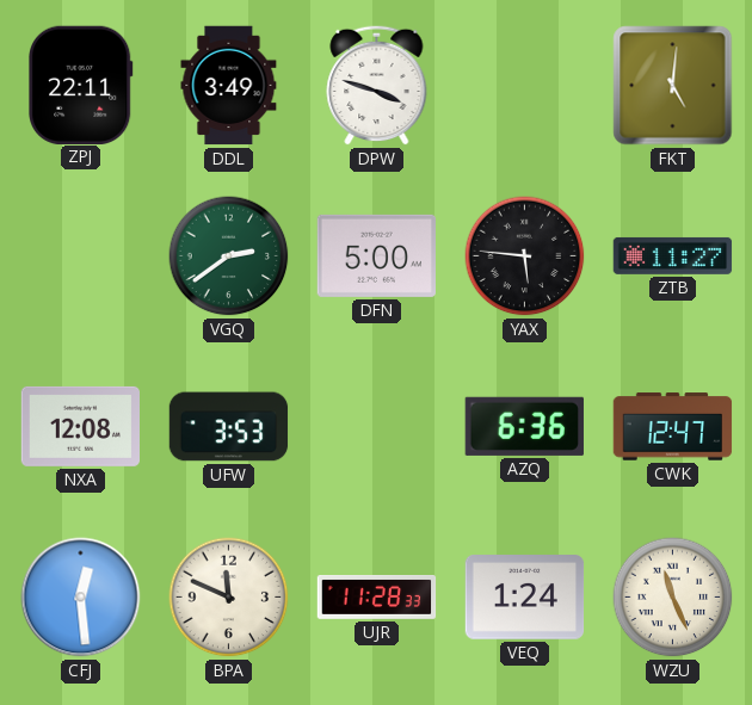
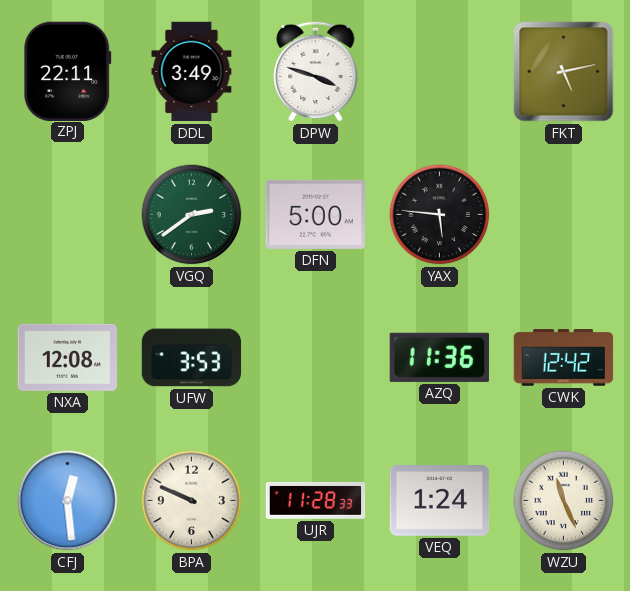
FKT: 5:01 -> 5:13 (564, 72)
ZTB: 11:27 -> none (673, 255)
AZQ: 6:36 -> 11:36 (439, 357)
CWK: 12:47 -> 12:42 (564, 358)
BPA: 11:49 -> 9:49 (192, 501)
